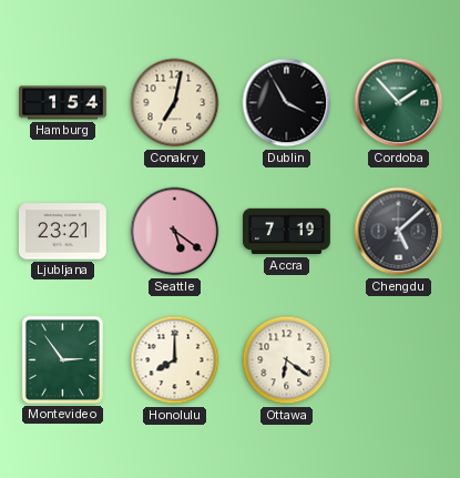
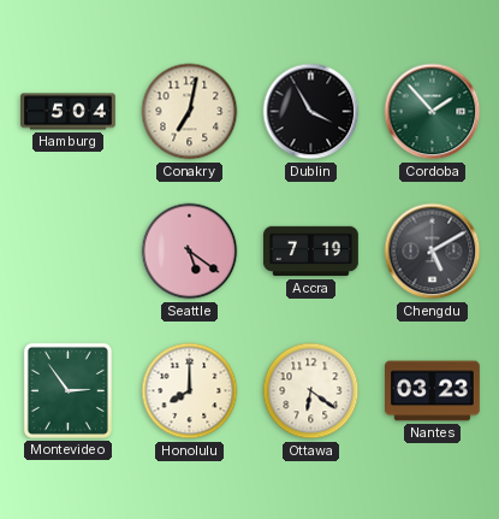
Hamburg: 1:54 -> 5:04 (69, 112)
Ljubljana: 23:21 -> none (63, 232)
Chengdu: 5:08 -> 5:10 (433, 252)
Nantes: none -> 03:23 (433, 391)
